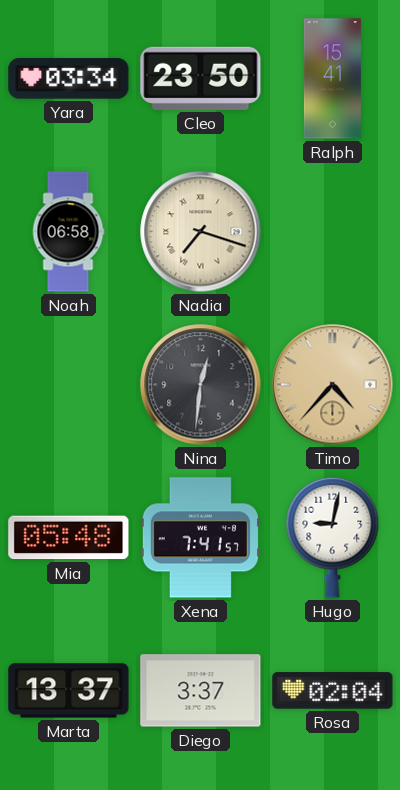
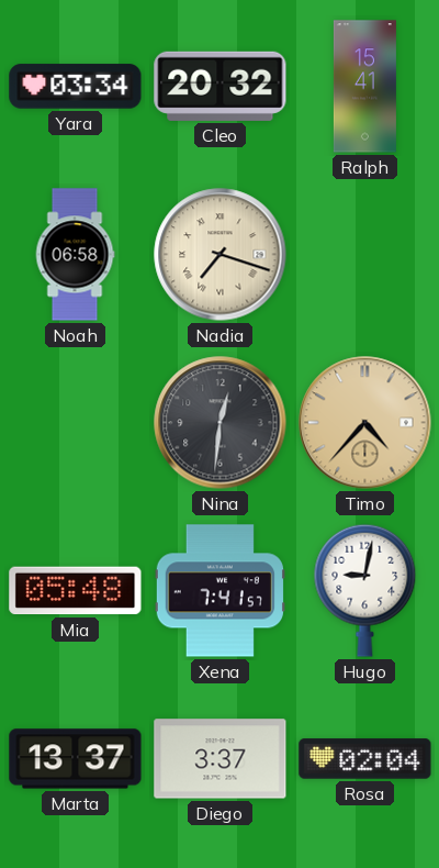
Cleo: 23:50 -> 20:32 (221, 86)
